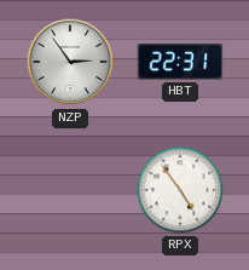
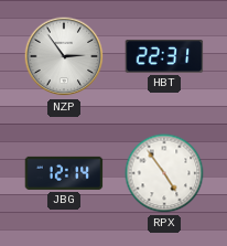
JBG: none -> 12:14 (64, 173)
